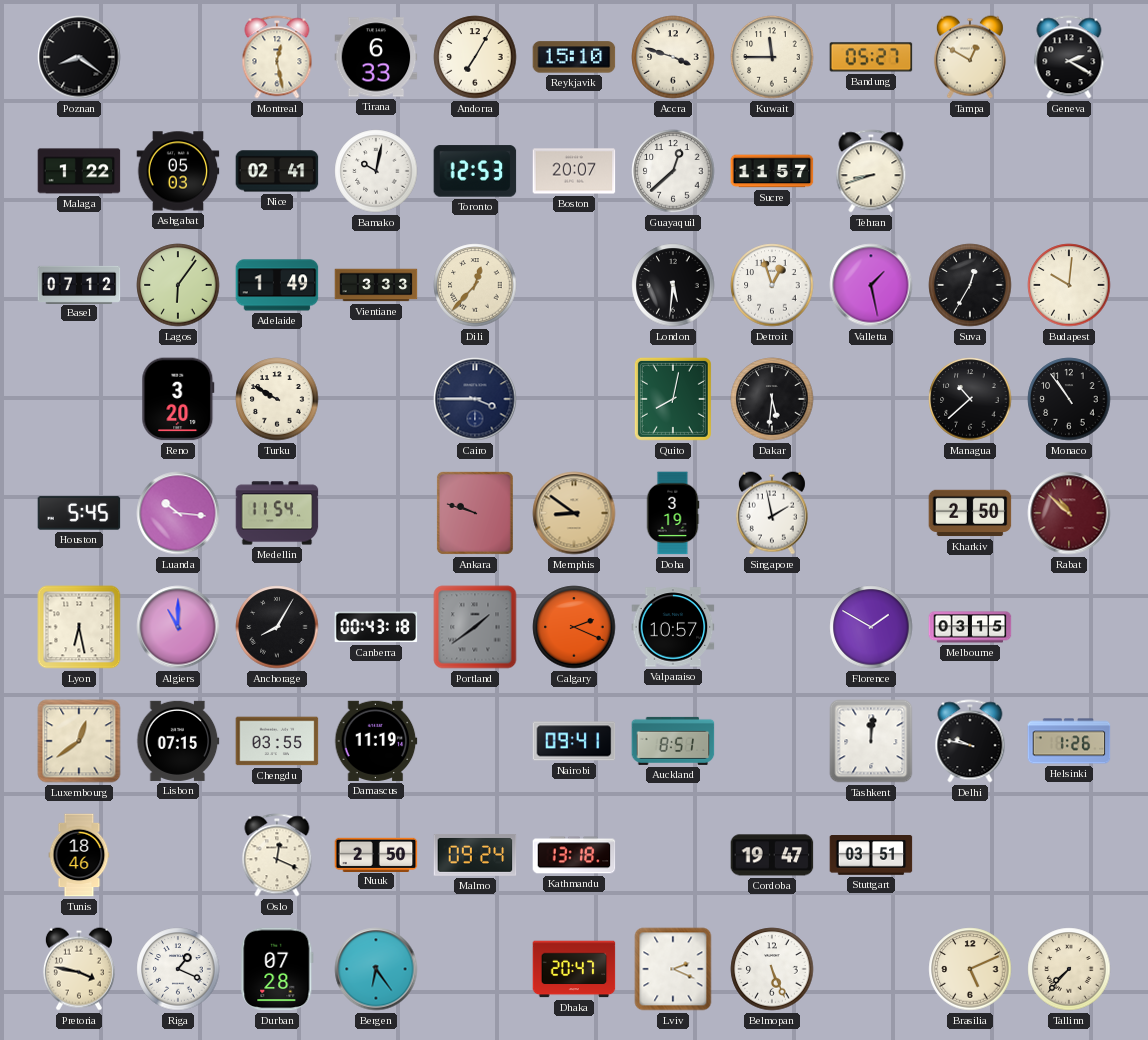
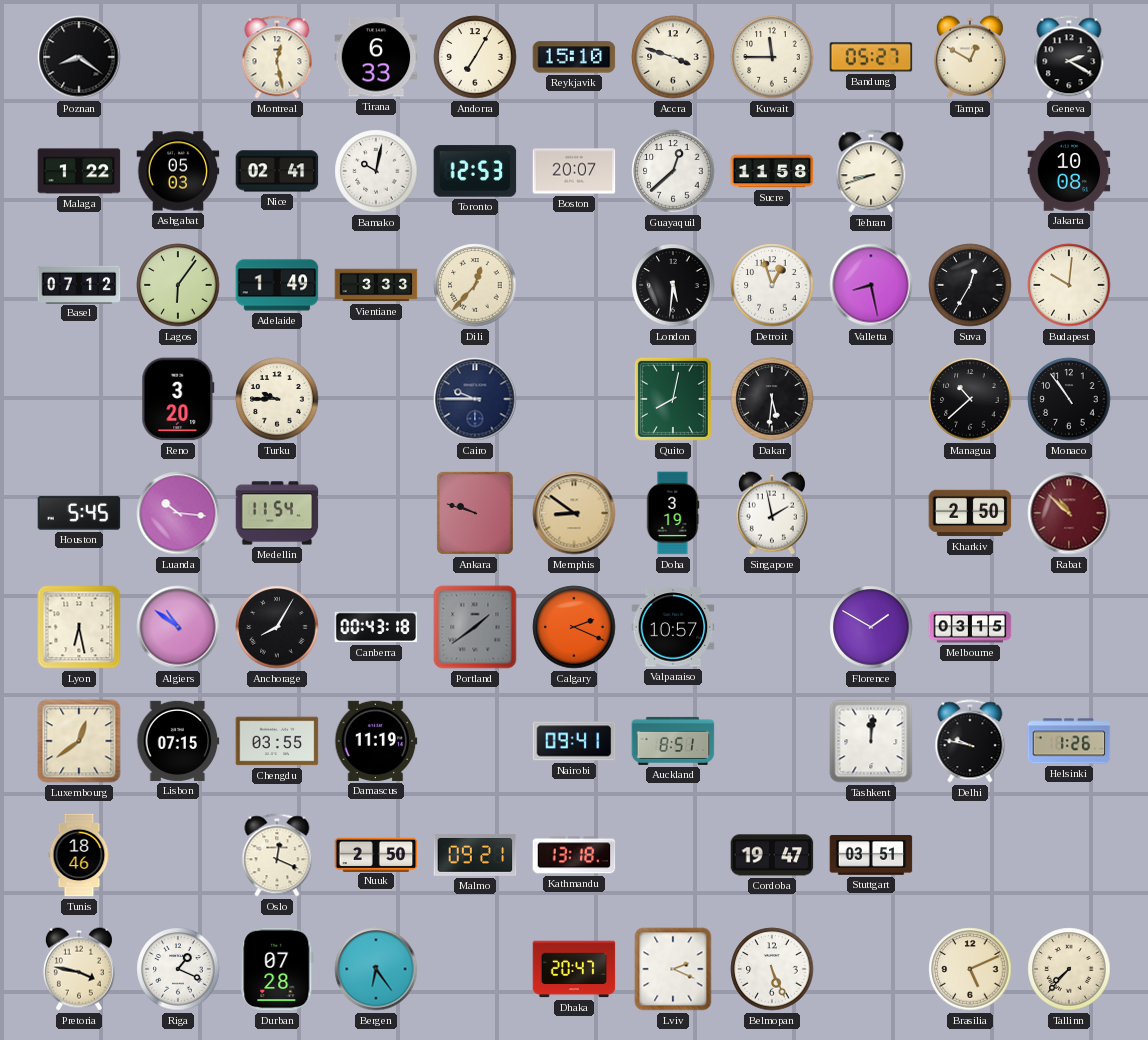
Sucre: 11:57 -> 11:58 (772, 171)
Jakarta: none -> 10:08 (1069, 171)
Valletta: 1:28 -> 8:28 (871, 285)
Turku: 9:50 -> 9:45 (277, 399)
Cairo: 3:45 -> 9:45 (475, 399)
Algiers: 11:00 -> 10:51 (178, 627)
Malmo: 09:24 -> 09:21 (475, 856)
